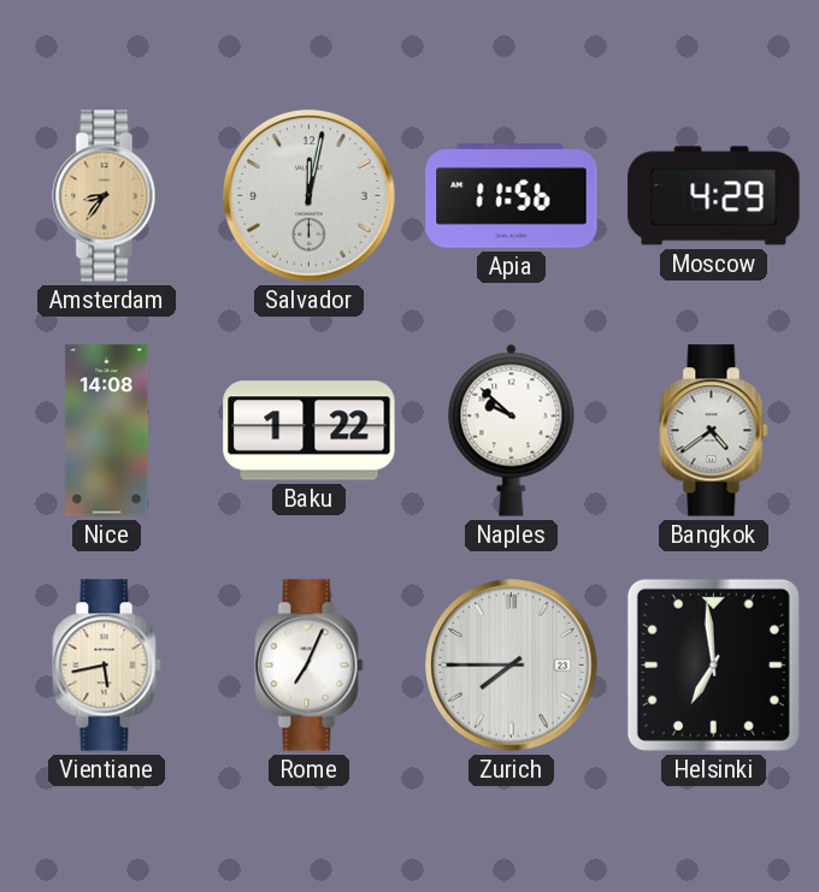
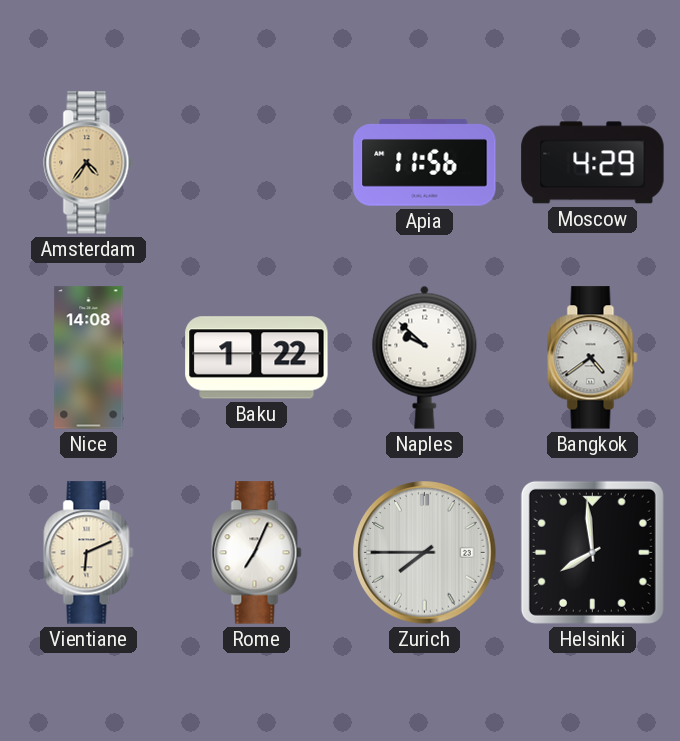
Amsterdam: 8:36 -> 4:36 (89, 163)
Salvador: 12:02 -> none (310, 196)
Vientiane: 5:43 -> 6:11 (89, 553)
Helsinki: 6:59 -> 7:59 (592, 552)
